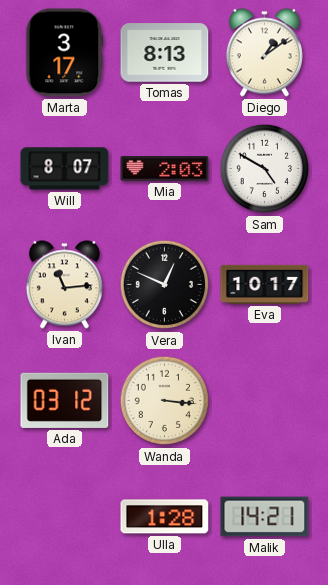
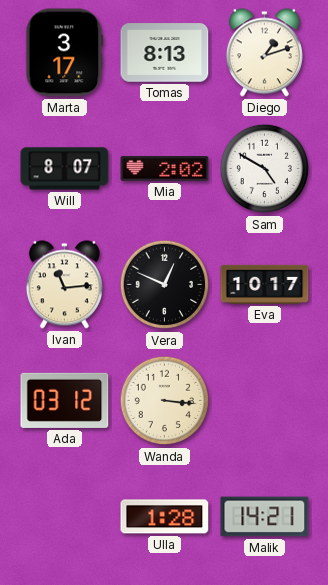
Diego: 1:09 -> 1:12 (264, 53)
Mia: 2:03 -> 2:02 (165, 169)
